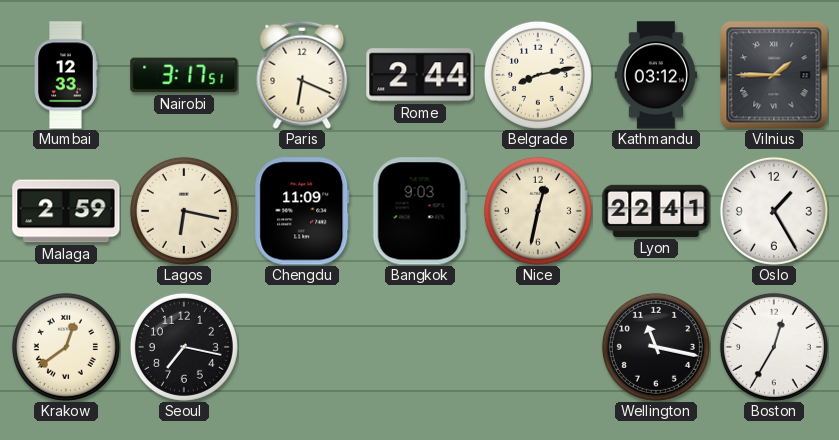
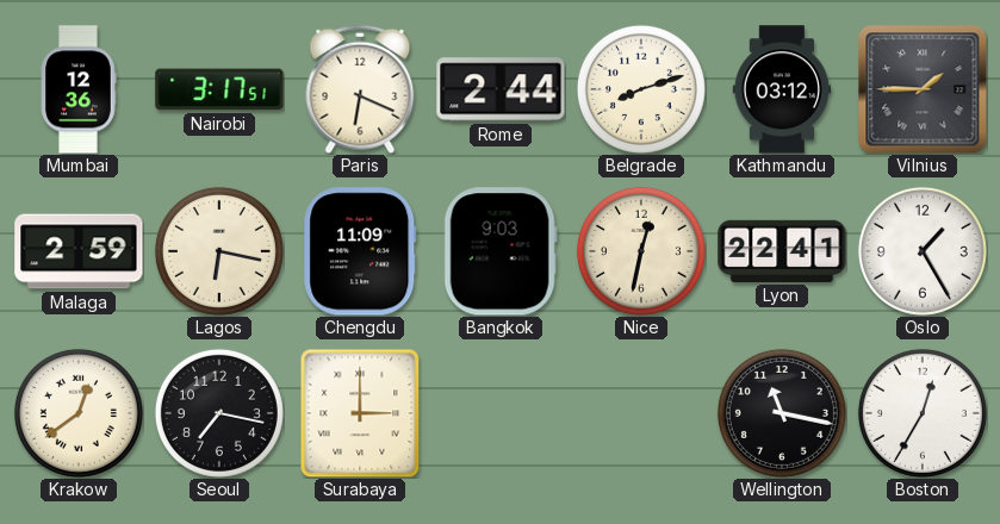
Mumbai: 12:33 -> 12:36 (79, 89)
Belgrade: 8:13 -> 8:12 (641, 89)
Surabaya: none -> 3:00 (360, 413)
